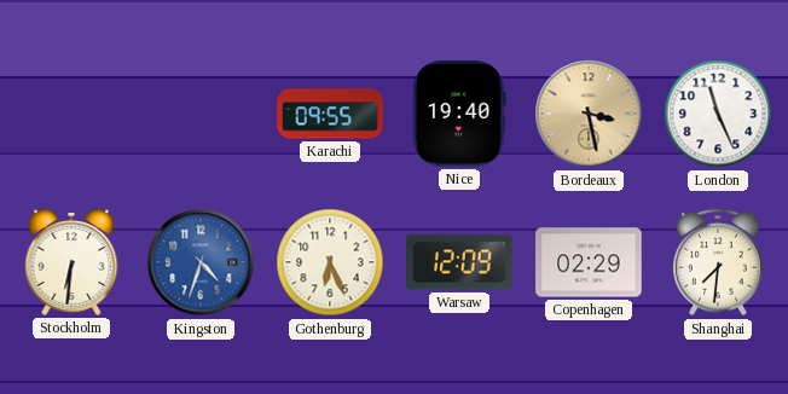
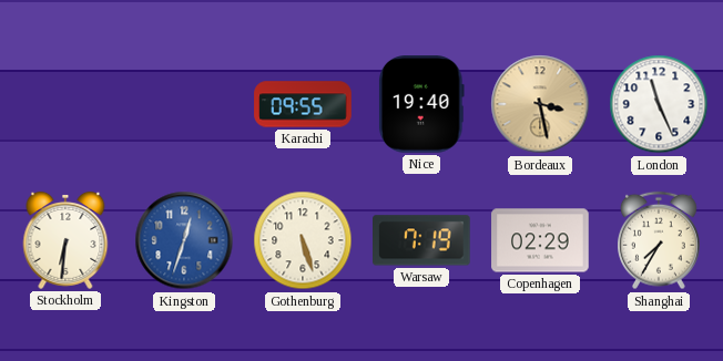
Kingston: 4:33 -> 12:33 (184, 240)
Gothenburg: 6:26 -> 5:27 (303, 240)
Warsaw: 12:09 -> 7:19 (422, 240)
Shanghai: 7:31 -> 7:35 (660, 240)
